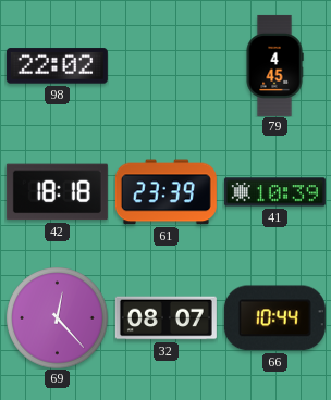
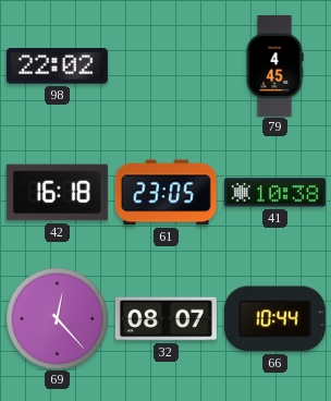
42: 18:18 -> 16:18 (57, 193)
61: 23:39 -> 23:05 (165, 193)
41: 10:39 -> 10:38 (274, 193)
